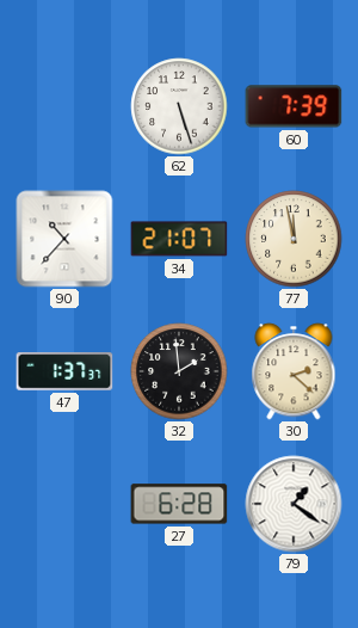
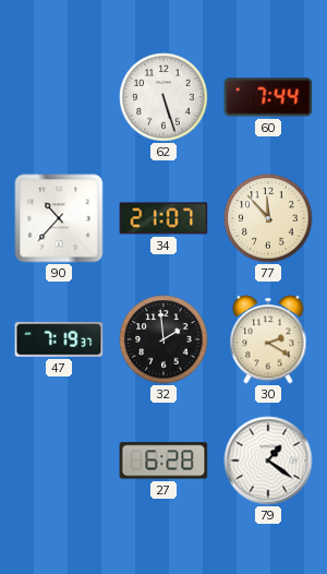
60: 7:39 -> 7:44 (268, 97)
77: 11:58 -> 11:53 (268, 218)
47: 1:37 -> 7:19 (59, 339)
30: 2:22 -> 2:20 (268, 339)
